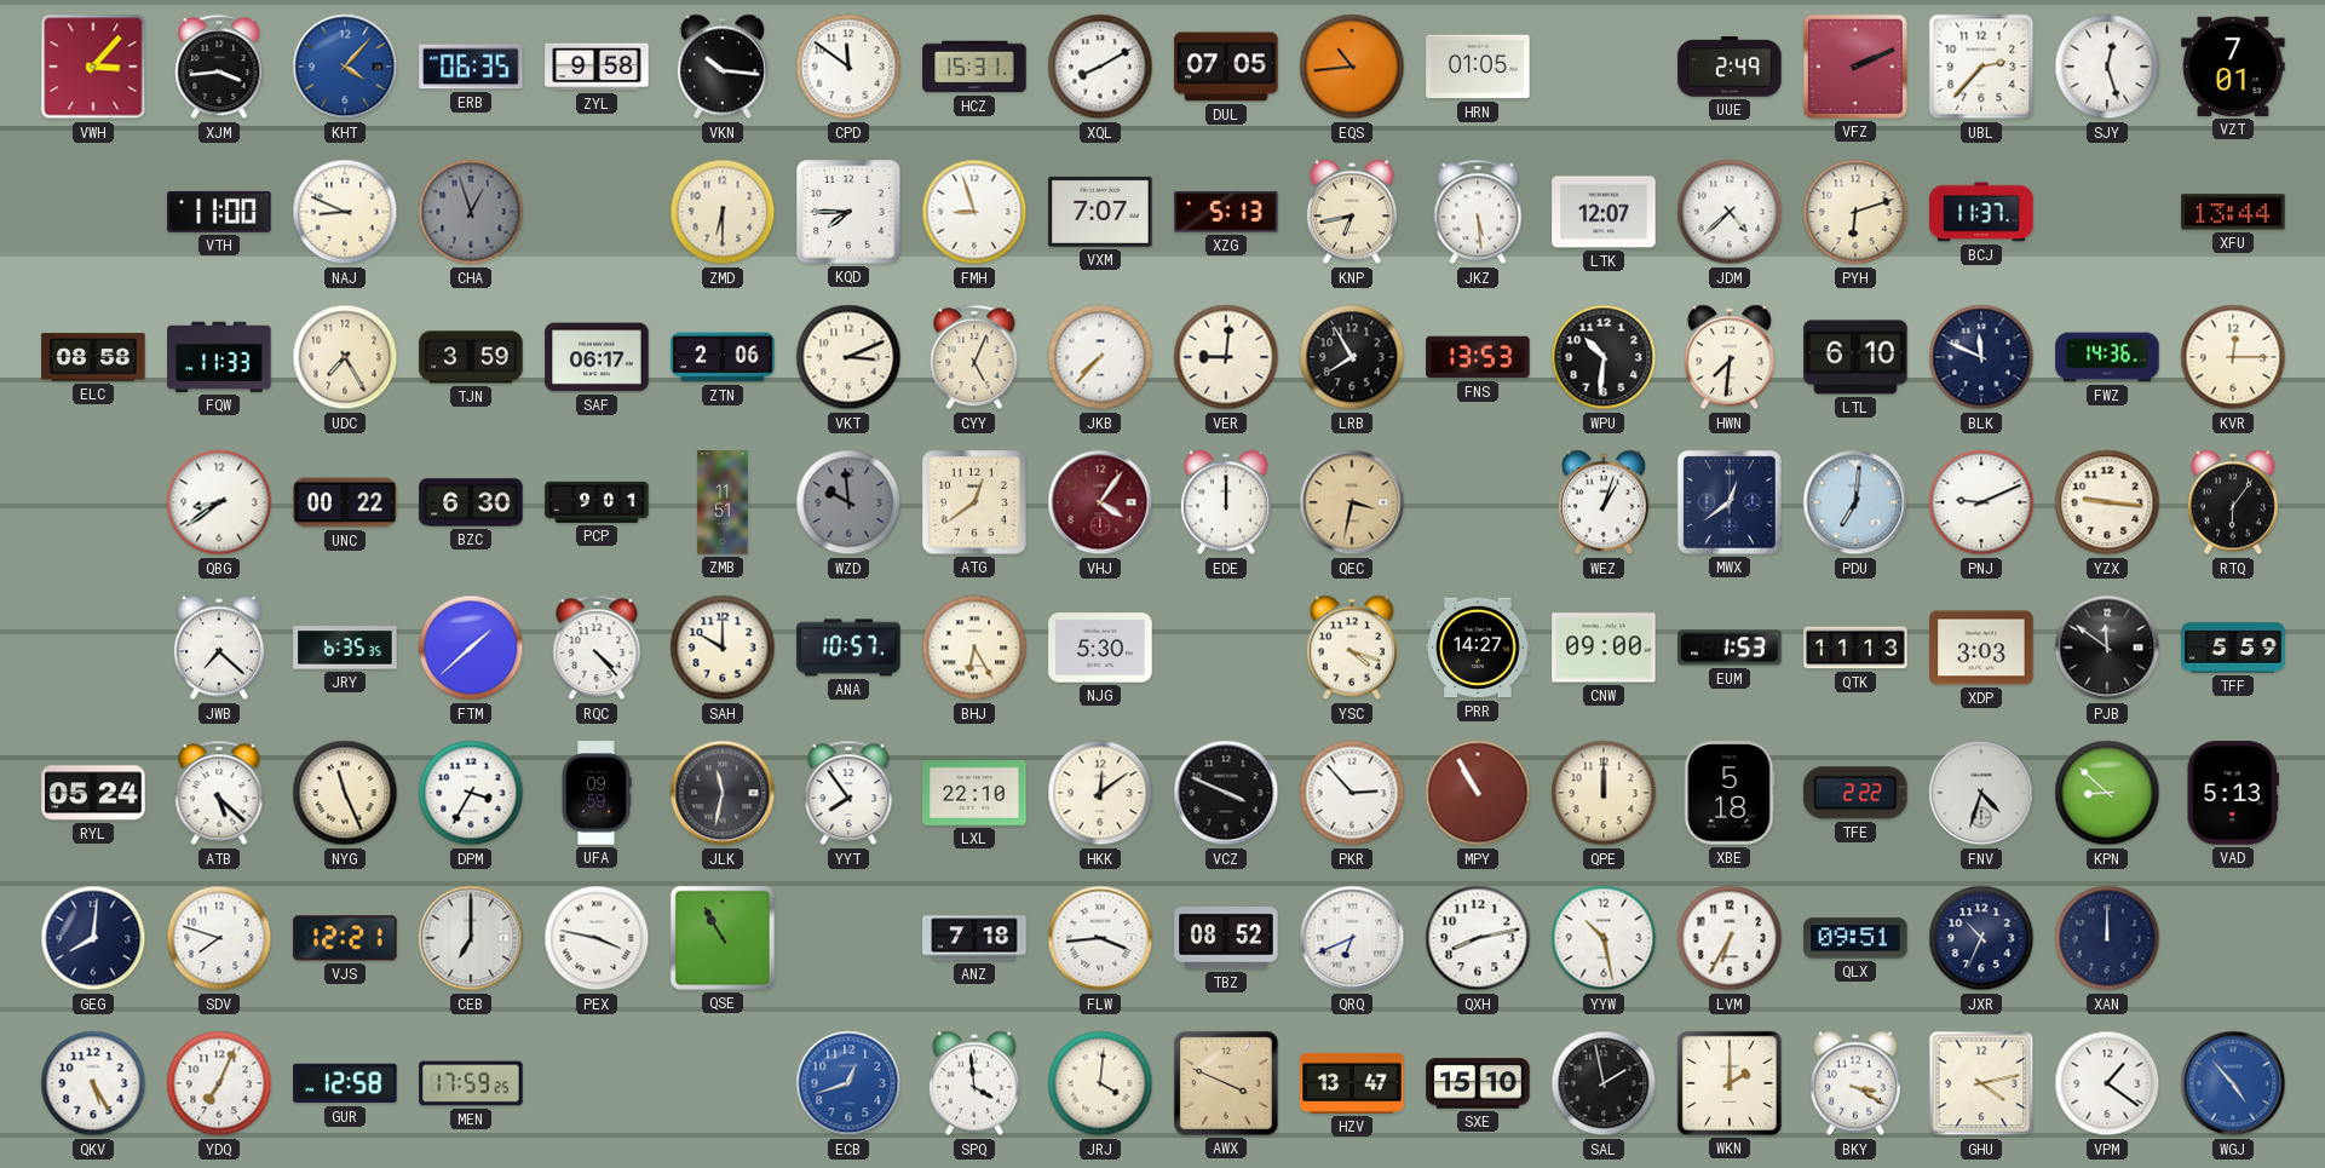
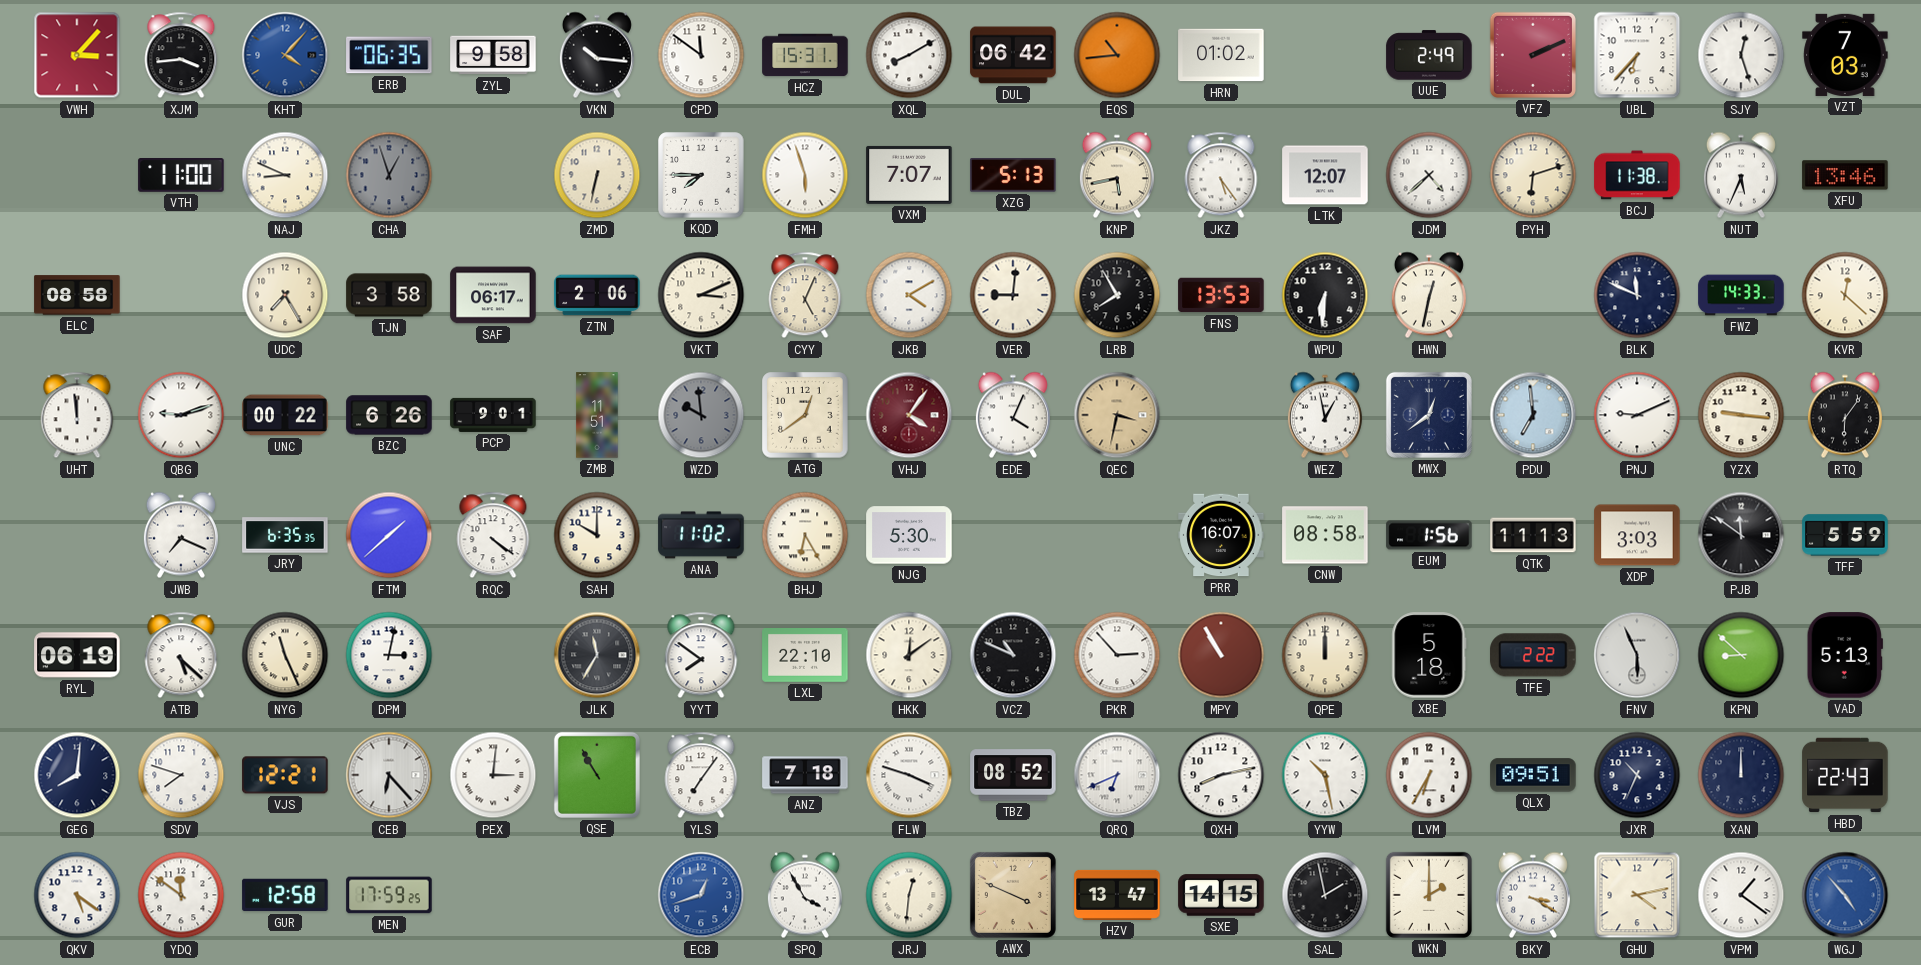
DUL: 07:05 -> 06:42 (1013, 55)
HRN: 01:05 -> 01:02 (1221, 55)
UBL: 2:37 -> 6:37 (1637, 55)
VZT: 7:01 -> 7:03 (1845, 55)
ZMD: 6:30 -> 6:32 (597, 175)
FMH: 8:57 -> 5:57 (805, 175)
KNP: 6:43 -> 5:43 (1117, 175)
JKZ: 5:29 -> 5:24 (1221, 175)
BCJ: 11:37 -> 11:38 (1637, 175)
NUT: none -> 5:34 (1741, 175)
XFU: 13:44 -> 13:46 (1845, 175)
FQW: 11:33 -> none (219, 357)
TJN: 3:59 -> 3:58 (389, 295)
JKB: 7:37 -> 4:10 (909, 295)
WPU: 10:31 -> 6:31 (1325, 295)
HWN: 7:31 -> 12:32 (1429, 295)
LTL: 6:10 -> none (1855, 357)
FWZ: 14:36 -> 14:33 (1741, 295)
KVR: 12:15 -> 12:22 (1845, 295)
UHT: none -> 11:59 (77, 415)
QBG: 8:39 -> 9:12 (181, 415)
BZC: 6:30 -> 6:26 (389, 415)
EDE: 12:00 -> 4:04 (1013, 415)
WEZ: 1:03 -> 12:58 (1325, 415)
PDU: 7:01 -> 6:59 (1533, 415)
JWB: 7:22 -> 7:19 (181, 535)
RQC: 4:23 -> 4:21 (493, 535)
ANA: 10:57 -> 11:02 (701, 535)
YSC: 4:18 -> none (1352, 648)
PRR: 14:27 -> 16:07 (1221, 535)
CNW: 09:00 -> 08:58 (1325, 535)
EUM: 1:53 -> 1:56 (1429, 535)
RYL: 05:24 -> 06:19 (77, 655)
DPM: 3:35 -> 3:02 (389, 655)
UFA: 09:59 -> none (597, 793)
JLK: 11:32 -> 11:35 (597, 655)
YYT: 7:54 -> 7:51 (701, 655)
VCZ: 3:49 -> 10:49 (1013, 655)
FNV: 4:33 -> 5:56 (1637, 655)
CEB: 7:00 -> 6:23 (389, 775)
PEX: 3:47 -> 3:01 (493, 775)
YLS: none -> 7:06 (701, 775)
FLW: 3:44 -> 3:48 (909, 775)
HBD: none -> 22:43 (1845, 775)
QKV: 5:25 -> 5:21 (77, 895)
YDQ: 7:04 -> 11:51 (181, 895)
SPQ: 3:59 -> 3:55 (805, 895)
JRJ: 4:01 -> 12:31 (909, 895)
SXE: 15:10 -> 14:15 (1221, 895)
